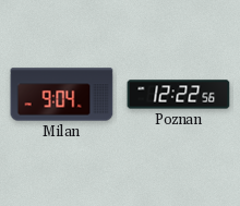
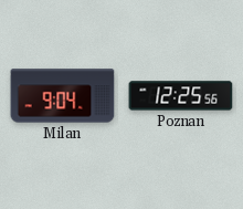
Poznan: 12:22 -> 12:25 (181, 96)
